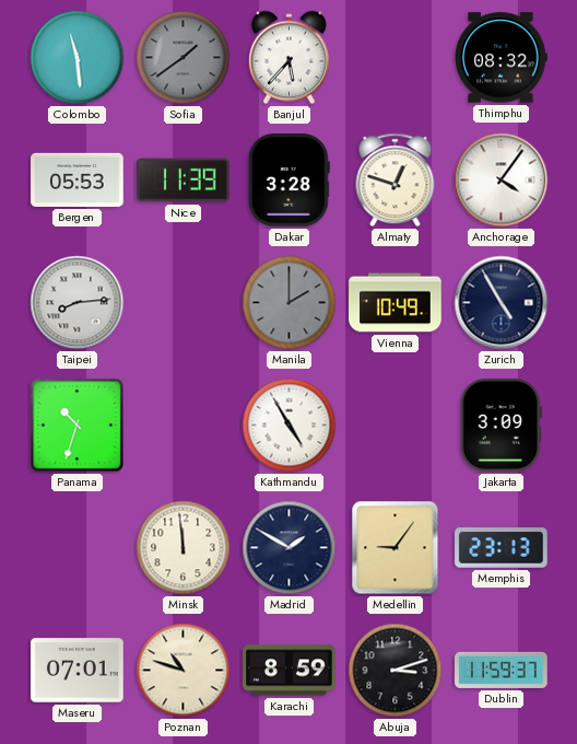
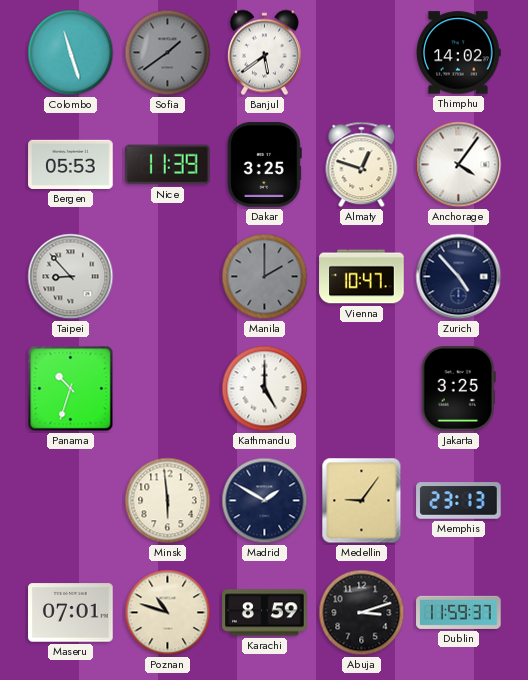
Colombo: 11:29 -> 11:27 (71, 53)
Banjul: 5:37 -> 5:39 (264, 53)
Thimphu: 08:32 -> 14:02 (459, 53)
Dakar: 3:28 -> 3:25 (264, 165)
Taipei: 8:14 -> 8:53 (71, 277)
Vienna: 10:49 -> 10:47 (362, 277)
Zurich: 4:55 -> 4:53 (459, 277)
Kathmandu: 4:55 -> 5:00 (265, 389)
Jakarta: 3:09 -> 3:25 (458, 389)
Minsk: 11:59 -> 5:59 (168, 501)
